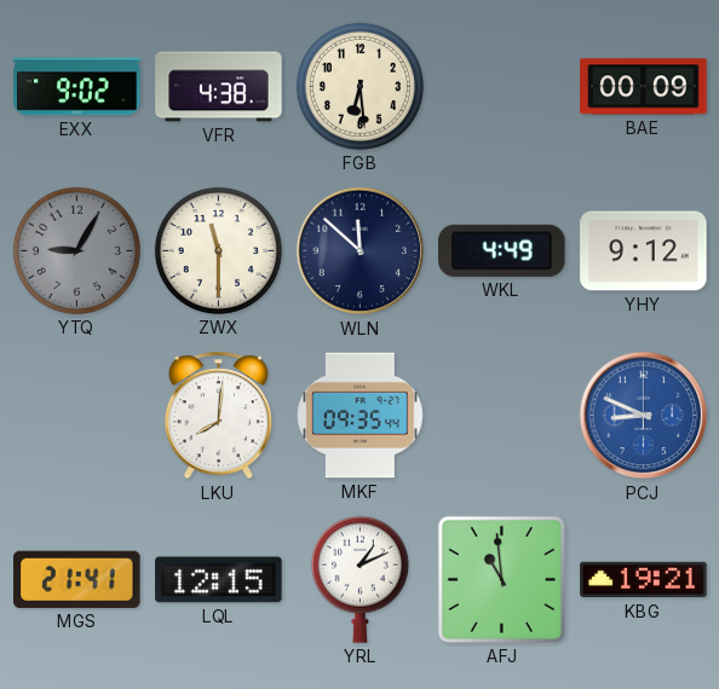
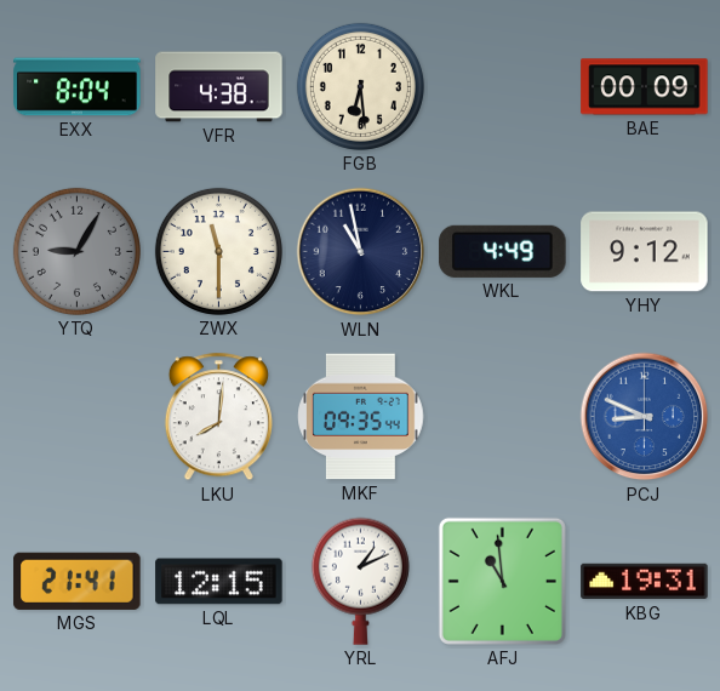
EXX: 9:02 -> 8:04 (78, 87)
WLN: 11:52 -> 10:58 (361, 252)
KBG: 19:21 -> 19:31 (645, 582)
